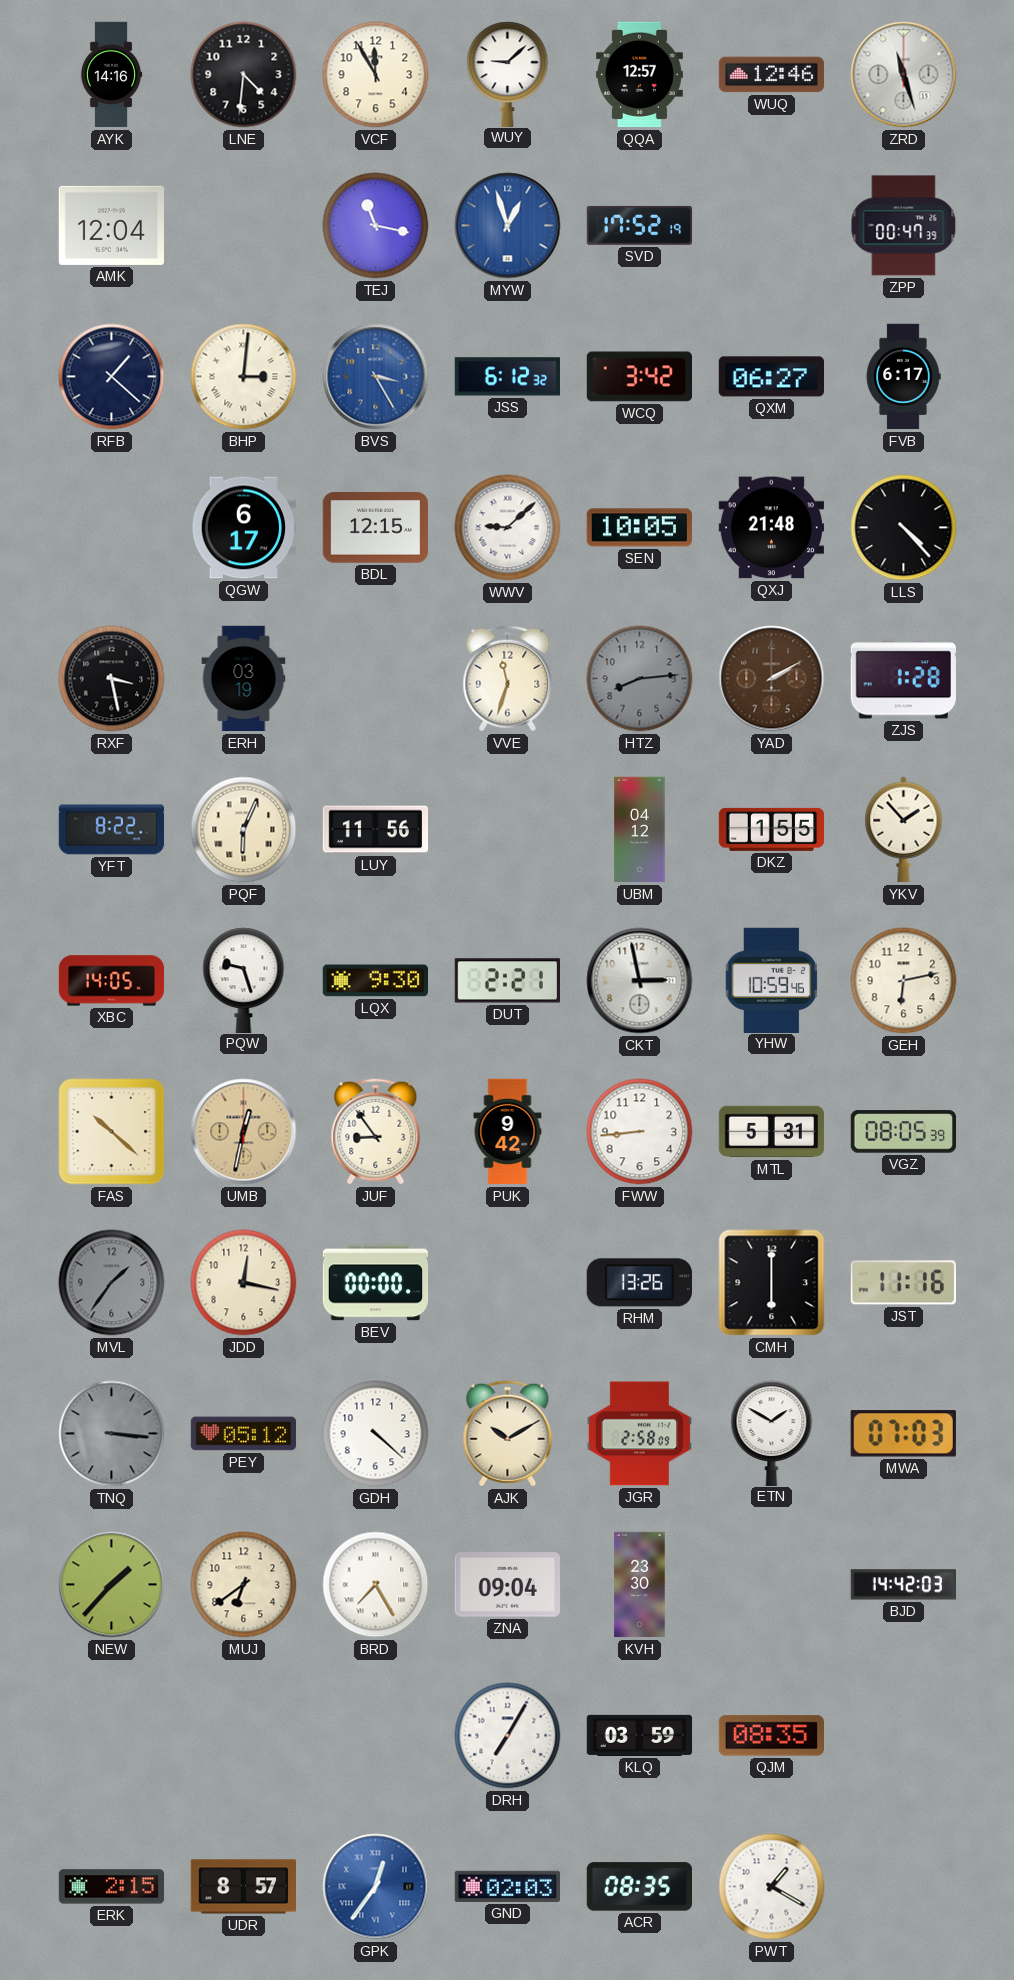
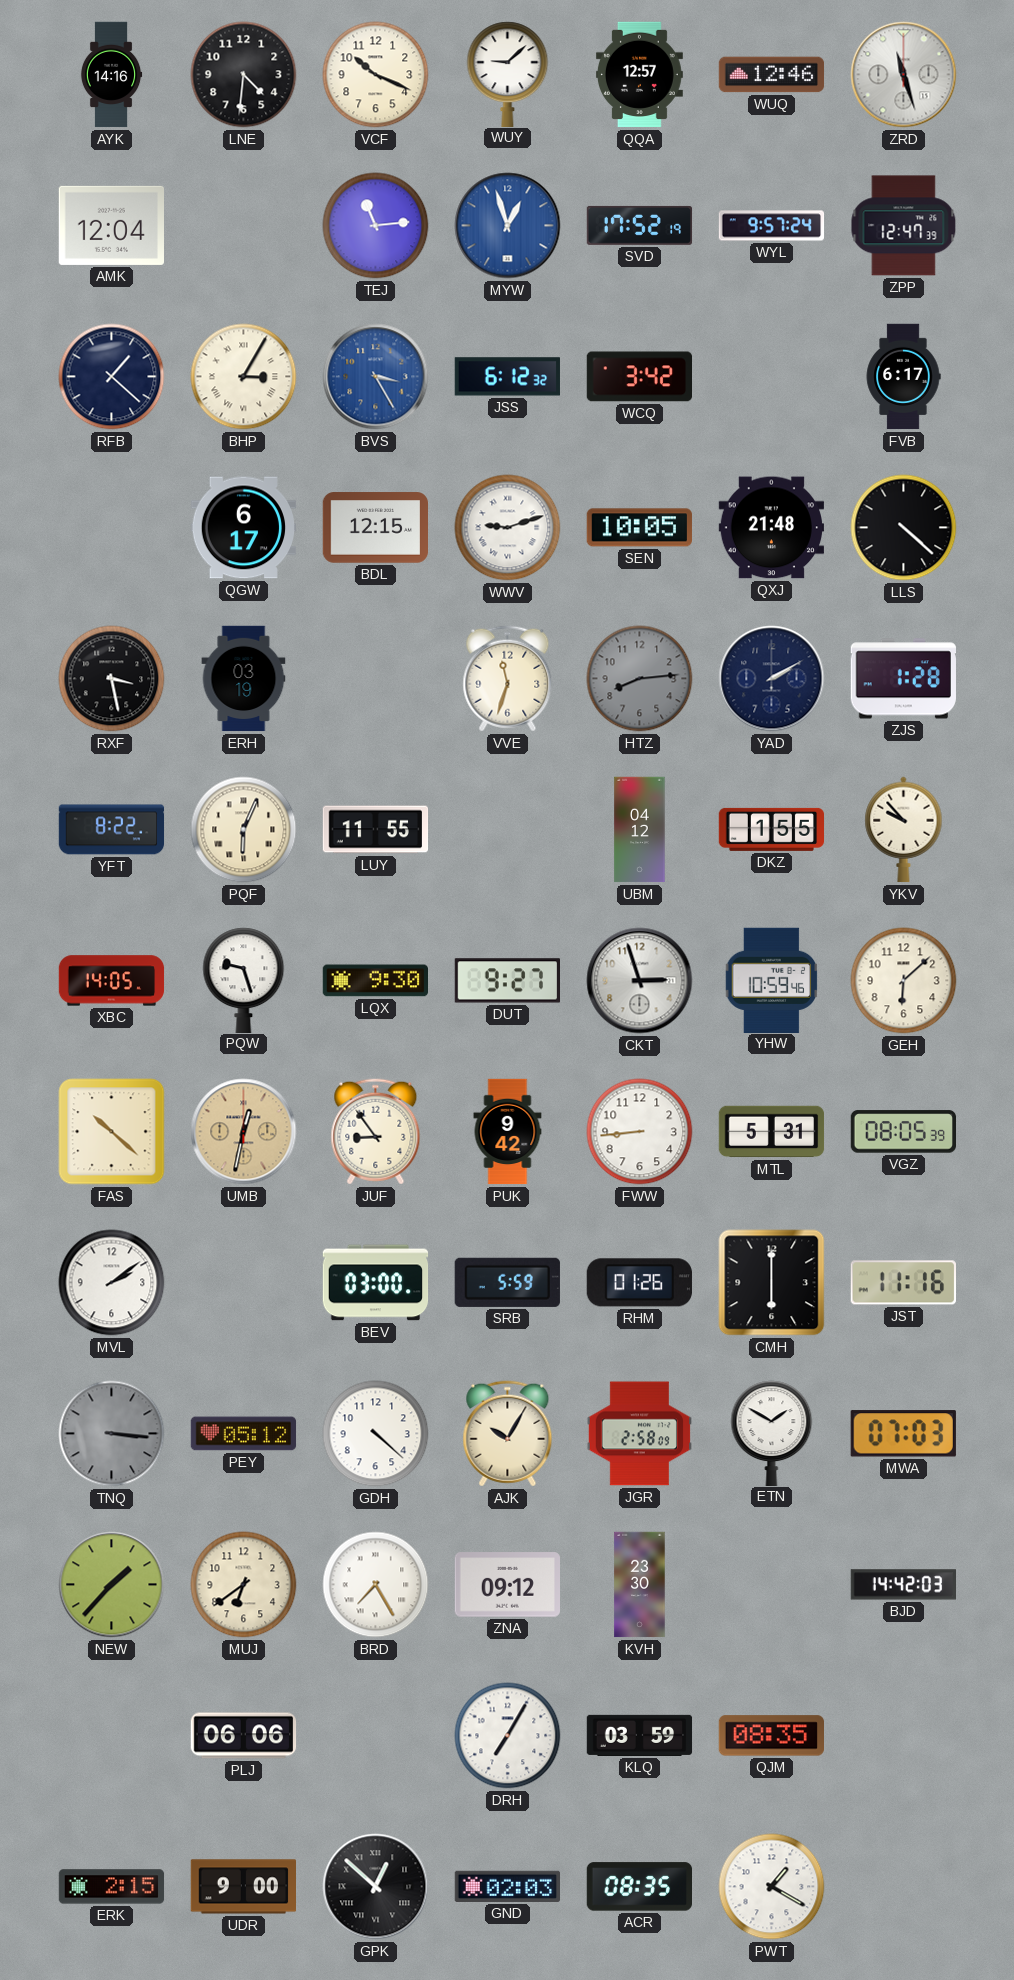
VCF: 11:55 -> 10:19 (376, 75)
TEJ: 11:17 -> 11:14 (376, 226)
WYL: none -> 9:57 (772, 226)
ZPP: 00:47 -> 12:47 (904, 226)
BHP: 3:01 -> 3:05 (244, 377)
QXM: 06:27 -> none (771, 377)
WWV: 9:08 -> 9:12 (508, 528)
LLS: 4:23 -> 4:22 (904, 528)
YAD dial: brown -> navy (772, 679)
LUY: 11:56 -> 11:55 (376, 830)
YKV: 1:53 -> 9:53 (904, 830)
DUT: 2:21 -> 9:27 (507, 981)
CKT: 2:58 -> 2:57 (640, 981)
GEH: 6:13 -> 6:08 (904, 981)
MVL: 1:36 -> 2:09 (112, 1283)
MVL dial: grey -> white (112, 1283)
JDD: 12:17 -> none (244, 1283)
BEV: 00:00 -> 03:00 (376, 1283)
SRB: none -> 5:59 (507, 1282)
RHM: 13:26 -> 01:26 (639, 1283)
AJK: 10:10 -> 10:05 (508, 1434)
ZNA: 09:04 -> 09:12 (507, 1585)
PLJ: none -> 06:06 (244, 1736)
UDR: 8:57 -> 9:00 (243, 1887)
GPK: 12:36 -> 12:52 (376, 1887)
GPK dial: blue -> black (376, 1887)
